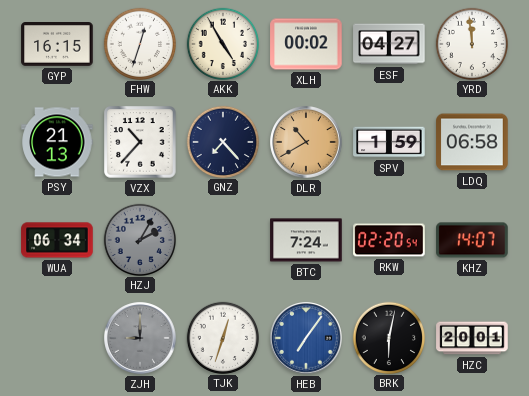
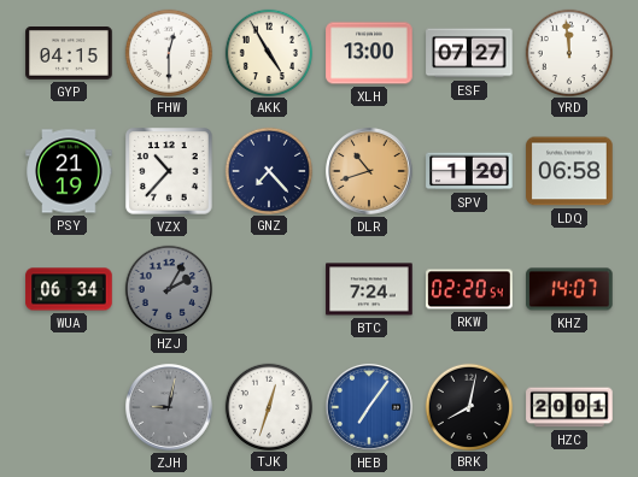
GYP: 16:15 -> 04:15 (69, 54)
FHW: 12:33 -> 12:30 (168, 52)
XLH: 00:02 -> 13:00 (369, 53)
ESF: 04:27 -> 07:27 (469, 53)
PSY: 21:13 -> 21:19 (69, 171)
DLR: 10:40 -> 10:42 (369, 171)
SPV: 1:59 -> 1:20 (469, 171)
ZJH: 9:00 -> 9:02 (169, 407)
BRK: 6:02 -> 8:02 (468, 406)
